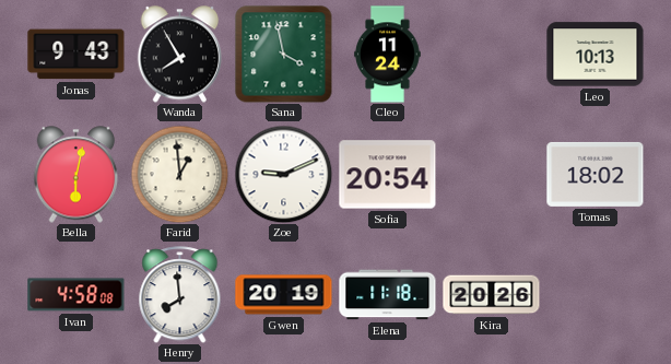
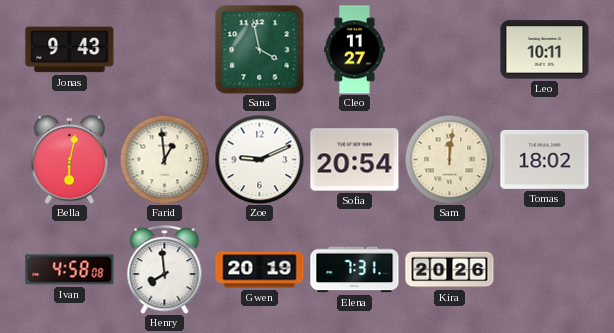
Wanda: 7:55 -> none (180, 55)
Cleo: 11:24 -> 11:27 (355, 50)
Leo: 10:13 -> 10:11 (545, 50)
Sam: none -> 12:01 (449, 159)
Elena: 11:18 -> 7:31 (355, 270)
